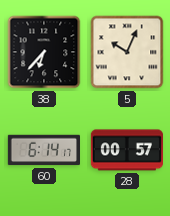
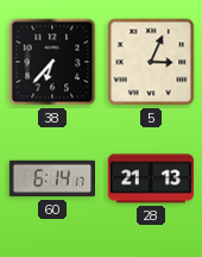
5: 10:04 -> 3:04 (151, 62)
28: 00:57 -> 21:13 (150, 178)
